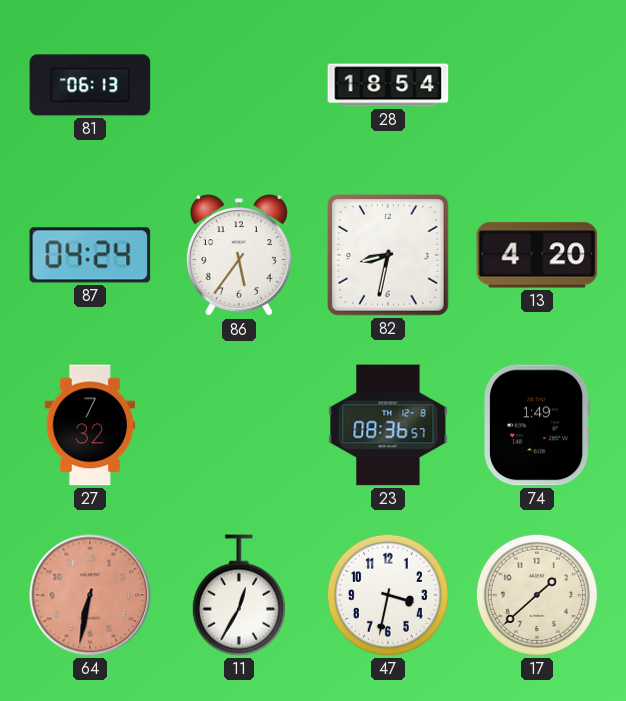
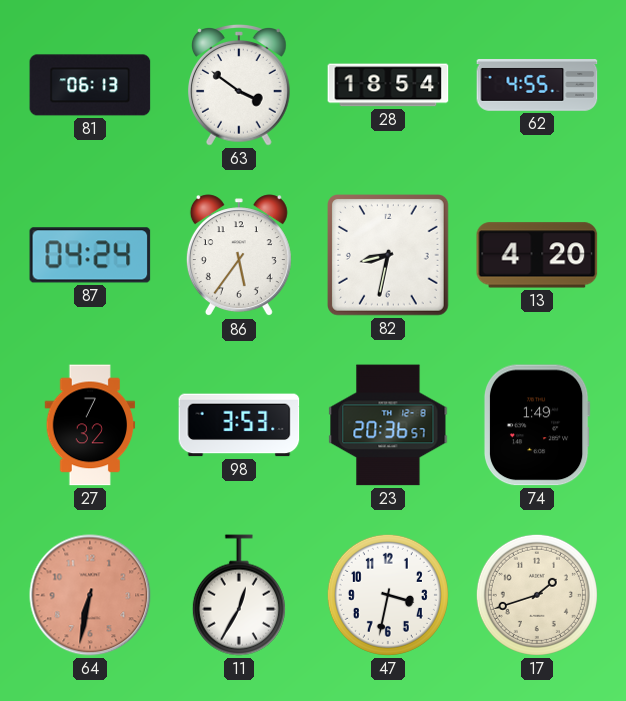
63: none -> 3:51 (240, 85)
62: none -> 4:55 (537, 86)
98: none -> 3:53 (239, 425)
23: 08:36 -> 20:36 (388, 425)
17: 1:38 -> 1:42 (537, 595)
